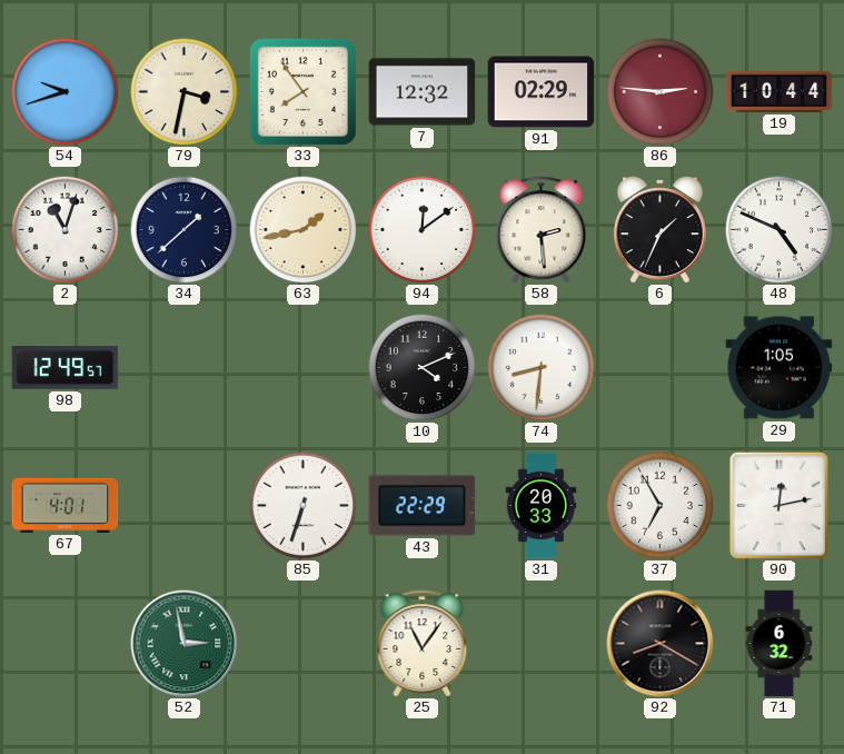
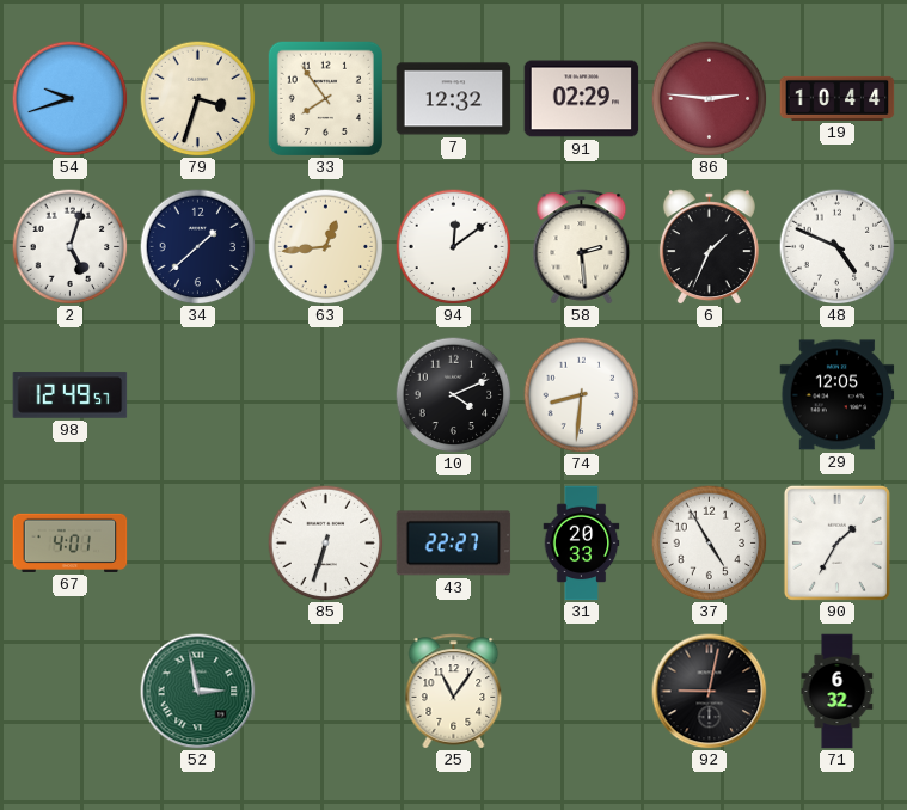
79: 3:32 -> 3:33 (197, 98)
2: 11:03 -> 5:03 (69, 246)
63: 1:43 -> 12:44 (325, 246)
29: 1:05 -> 12:05 (838, 395)
43: 22:29 -> 22:27 (454, 544)
37: 6:55 -> 4:55 (709, 542)
90: 12:13 -> 1:35 (836, 542)
92: 8:20 -> 9:02 (710, 692)
